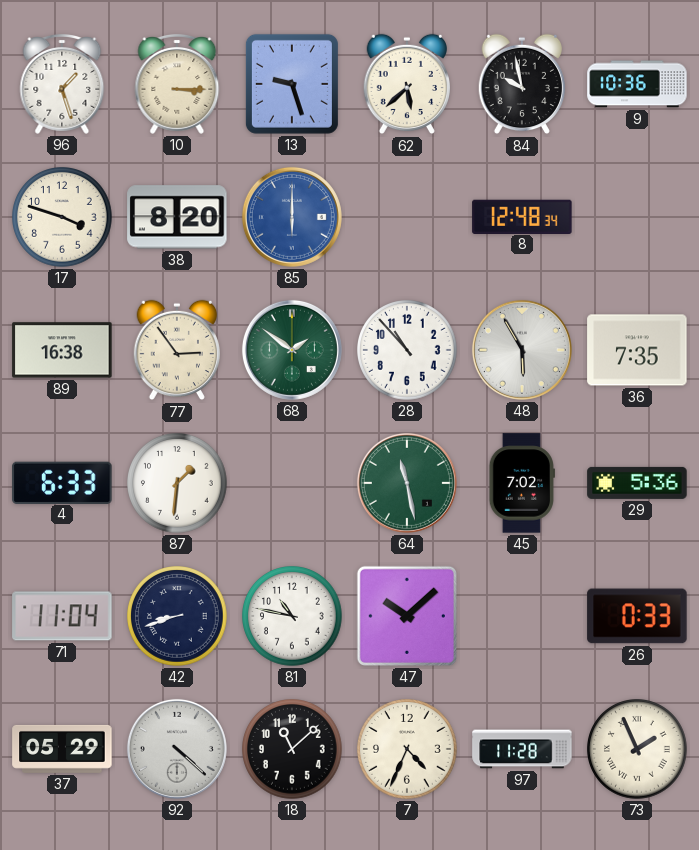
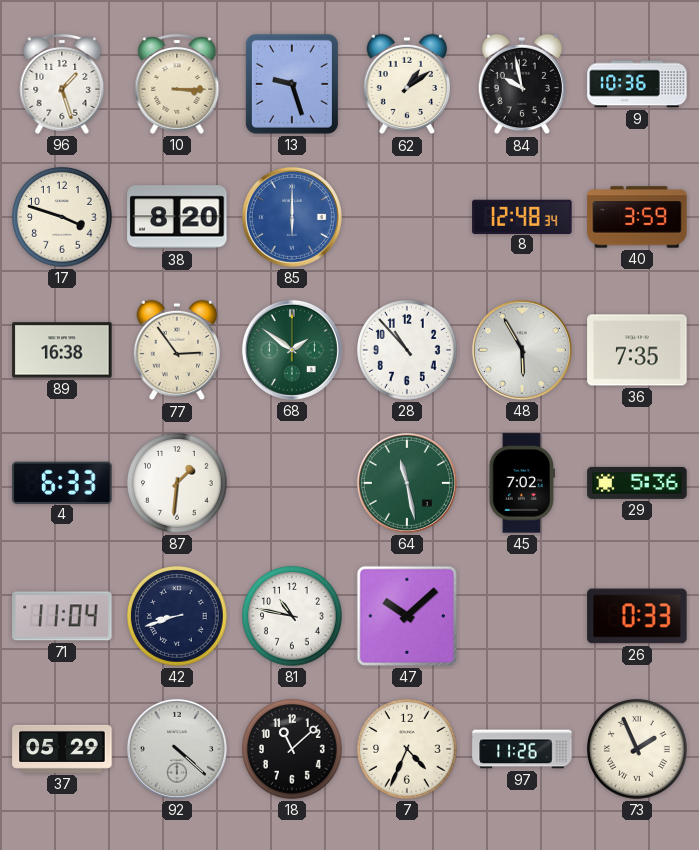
62: 5:38 -> 1:09 (406, 84)
40: none -> 3:59 (637, 217)
97: 11:28 -> 11:26 (522, 749)
